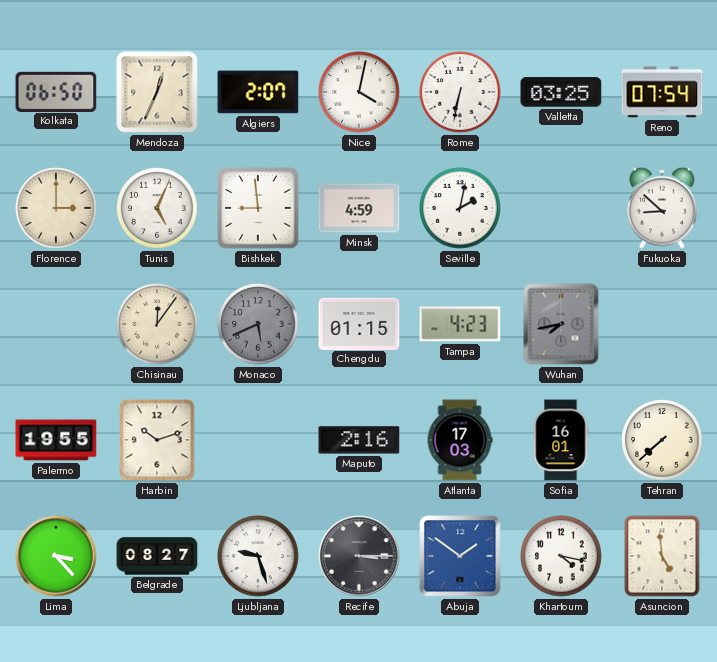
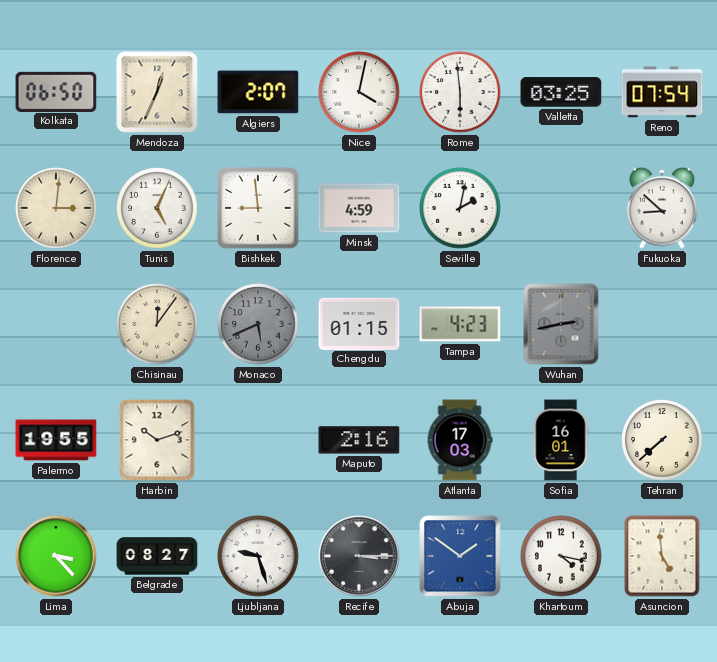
Rome: 6:32 -> 5:59 (460, 92)
Florence: 3:00 -> 3:01 (56, 208)
Wuhan: 7:43 -> 2:43 (561, 324)
